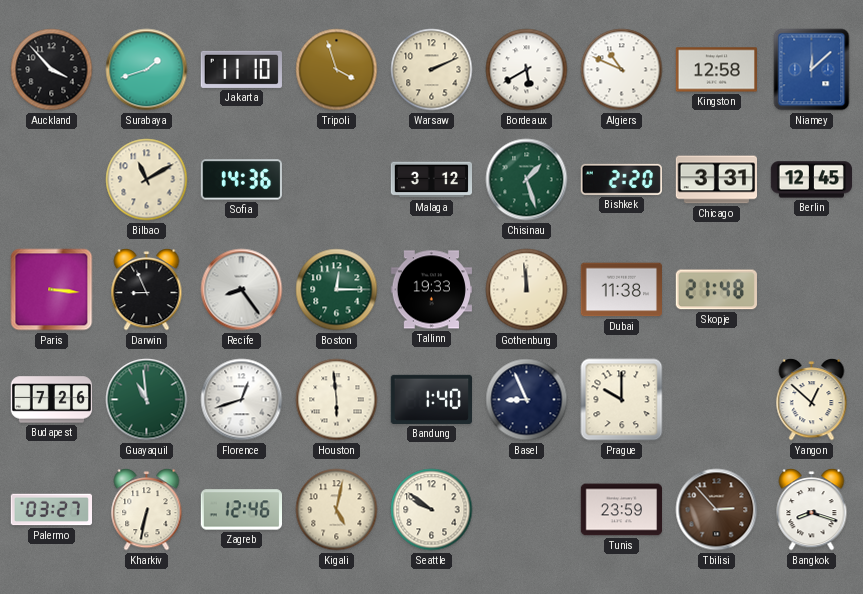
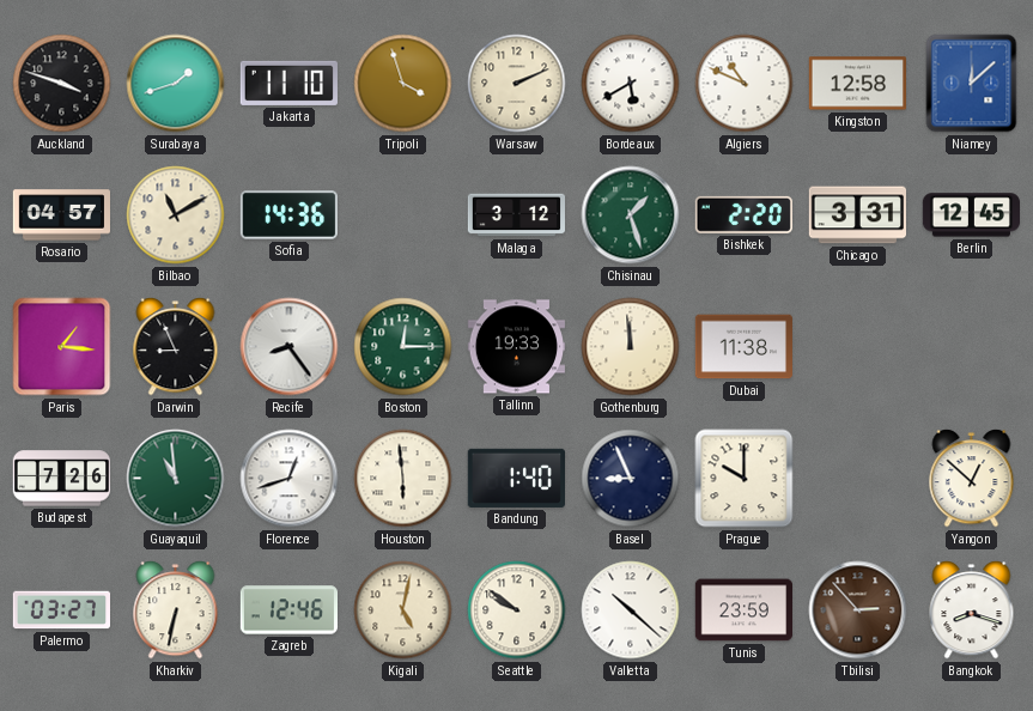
Auckland: 3:53 -> 3:48 (62, 84)
Rosario: none -> 04:57 (62, 215)
Paris: 3:16 -> 1:16 (62, 347)
Skopje: 21:48 -> none (716, 290)
Valletta: none -> 10:22 (631, 610)
